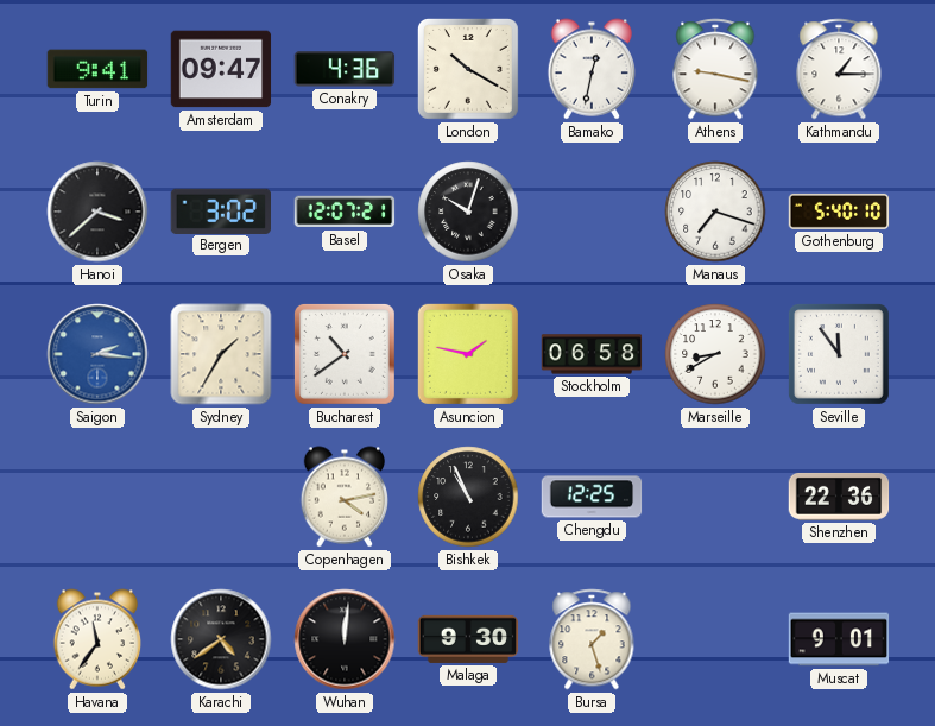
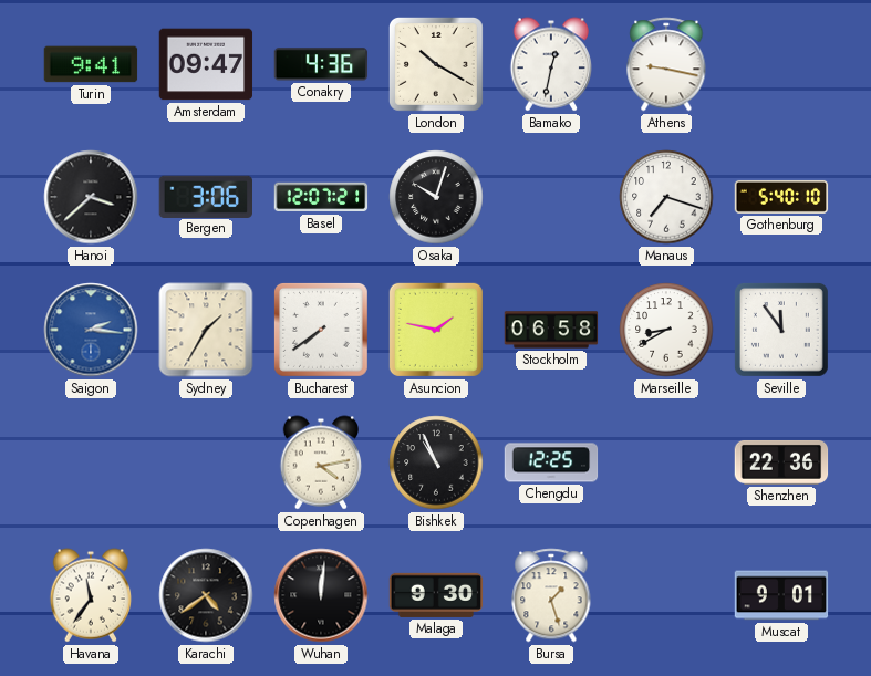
Kathmandu: 1:15 -> none (839, 69)
Bergen: 3:02 -> 3:06 (206, 196)
Bucharest: 10:39 -> 7:39 (321, 330)
